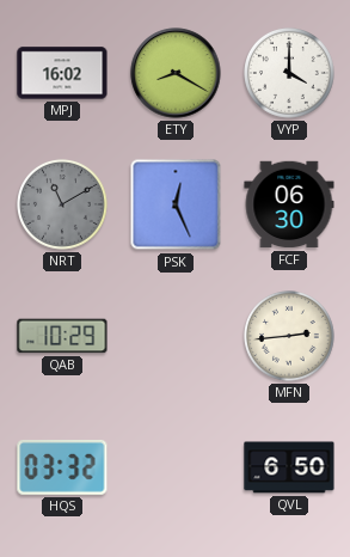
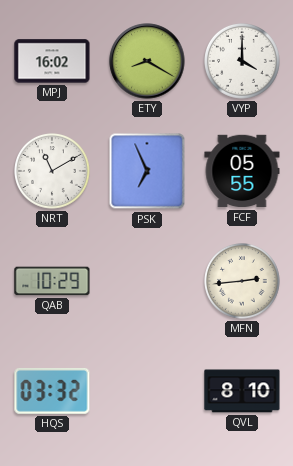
NRT dial: grey -> white (53, 172)
PSK: 12:26 -> 6:56 (147, 171)
FCF: 06:30 -> 05:55 (242, 171)
QVL: 6:50 -> 8:10 (242, 391)
